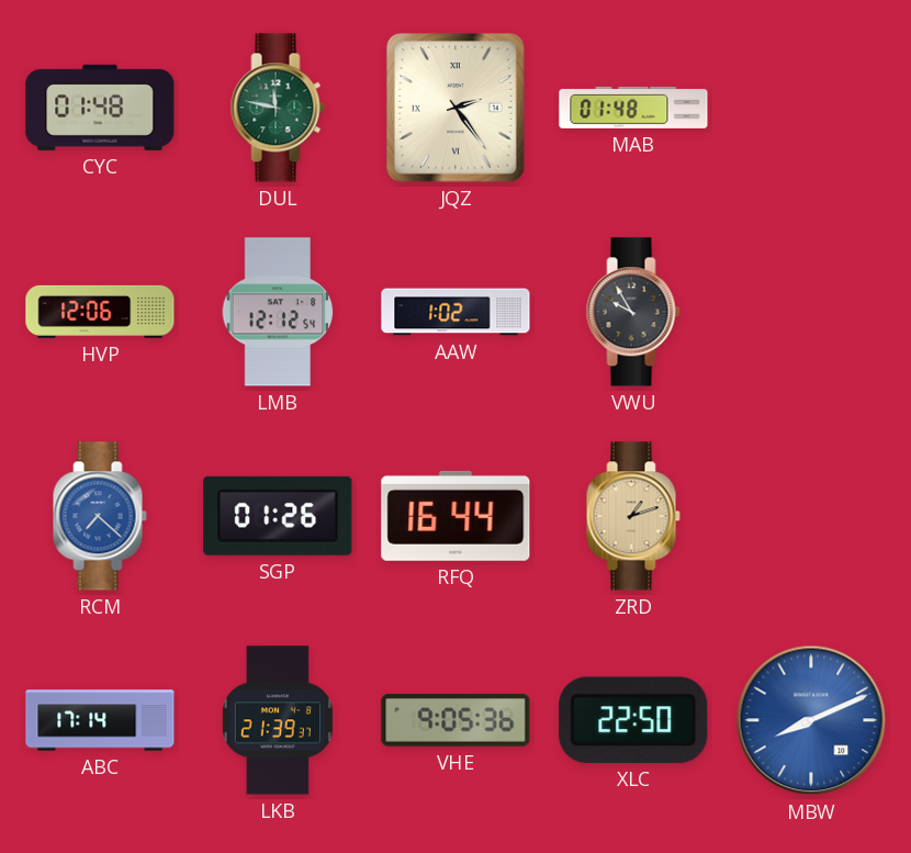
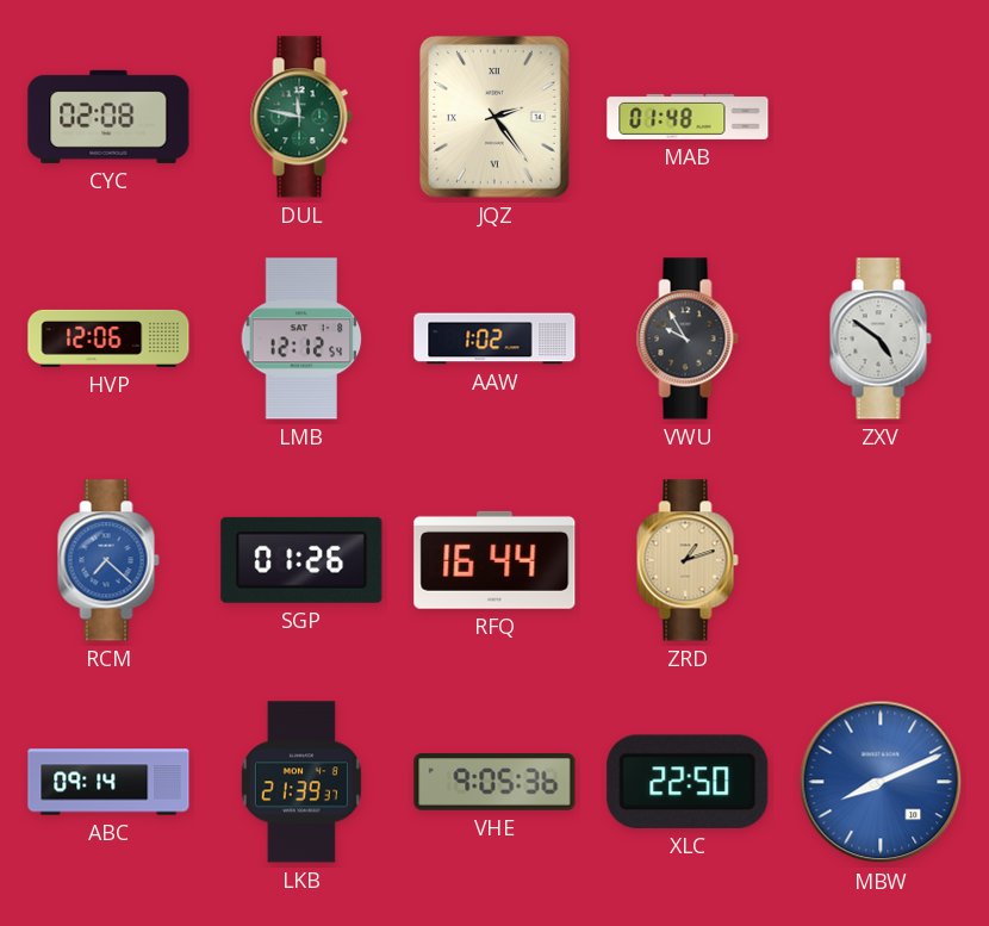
CYC: 01:48 -> 02:08 (108, 117)
ZXV: none -> 4:51 (881, 338)
ABC: 17:14 -> 09:14 (108, 782)
